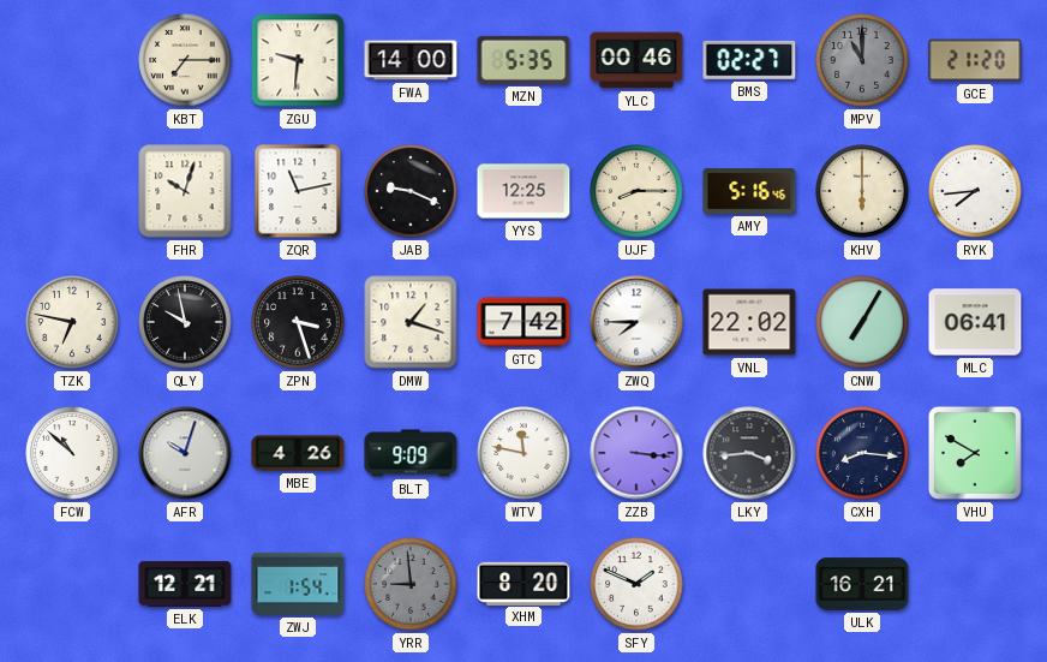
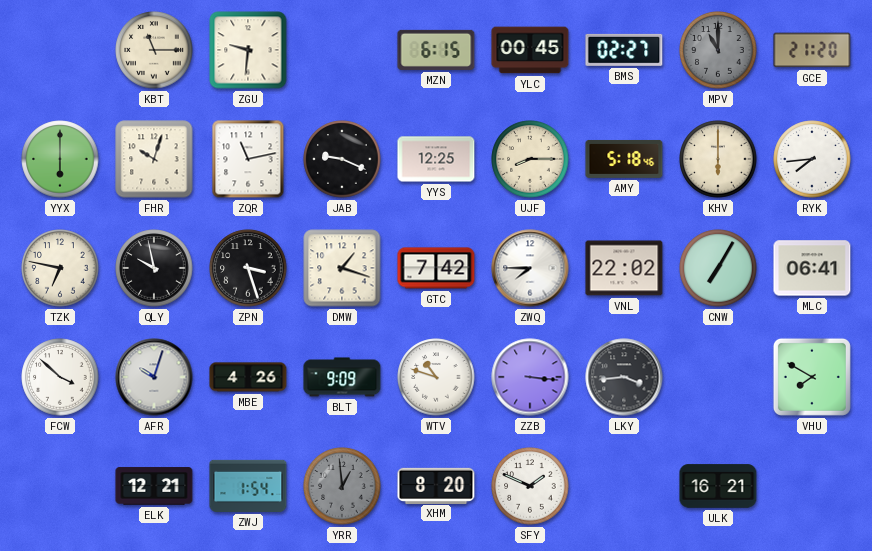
KBT: 7:15 -> 11:15 (154, 50)
FWA: 14:00 -> none (411, 60)
MZN: 5:35 -> 6:15 (436, 50)
YLC: 00:46 -> 00:45 (530, 50)
YYX: none -> 6:00 (60, 159)
AMY: 5:16 -> 5:18 (624, 159)
FCW: 10:52 -> 3:52 (60, 377)
WTV: 11:47 -> 10:48 (436, 377)
CXH: 8:16 -> none (862, 453)
YRR: 8:59 -> 12:59 (342, 486)
